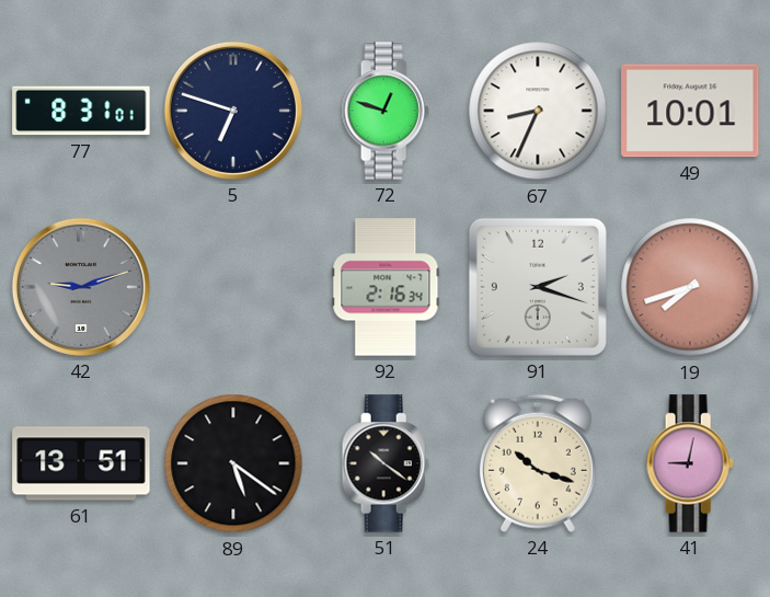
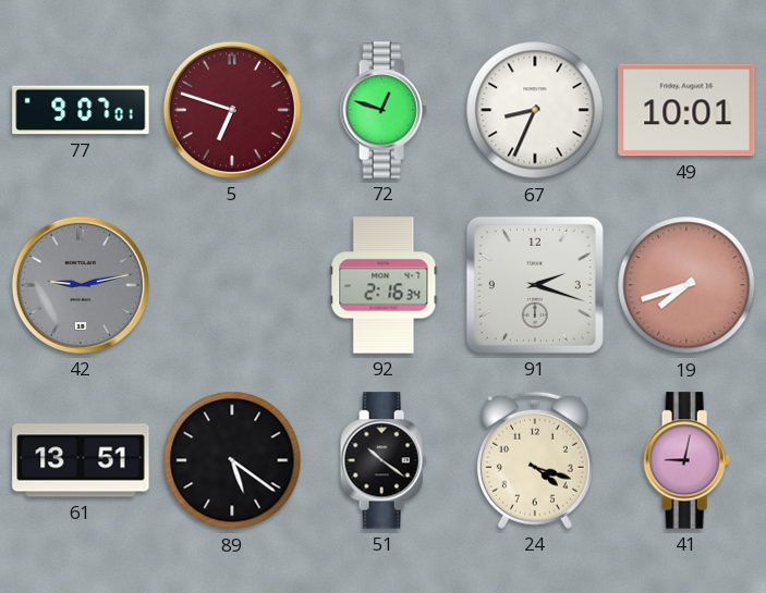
77: 8:31 -> 9:07 (81, 110)
5 dial: navy -> burgundy (232, 110)
42: 9:12 -> 9:13 (81, 285)
24: 10:18 -> 4:18 (535, 460)
